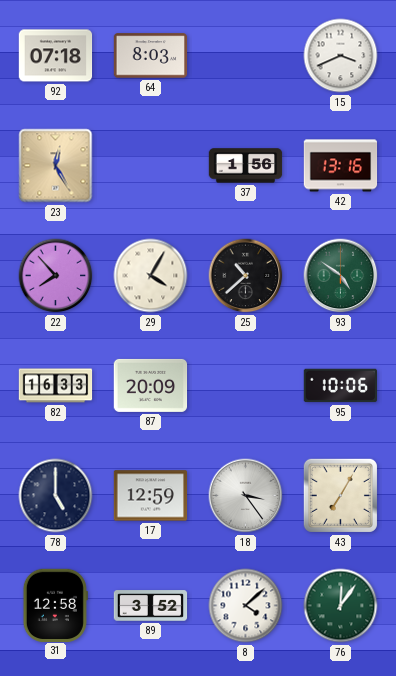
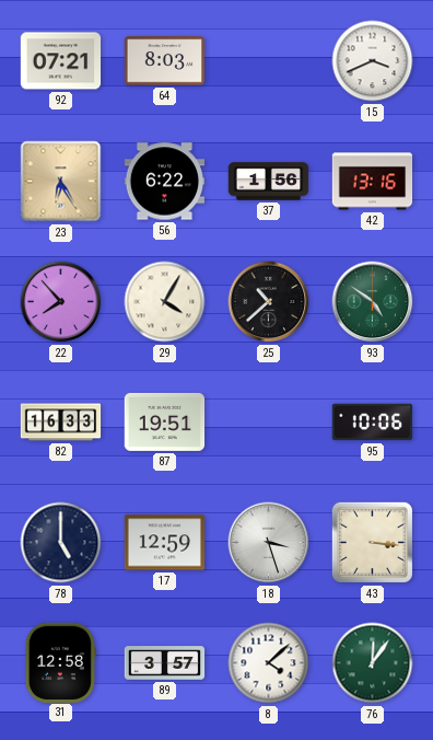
92: 07:18 -> 07:21 (61, 61)
23: 12:25 -> 6:25 (61, 182)
56: none -> 6:22 (165, 182)
87: 20:09 -> 19:51 (165, 421)
18: 3:24 -> 3:27 (269, 543)
43: 7:05 -> 3:16 (372, 542)
89: 3:52 -> 3:57 (165, 663)
